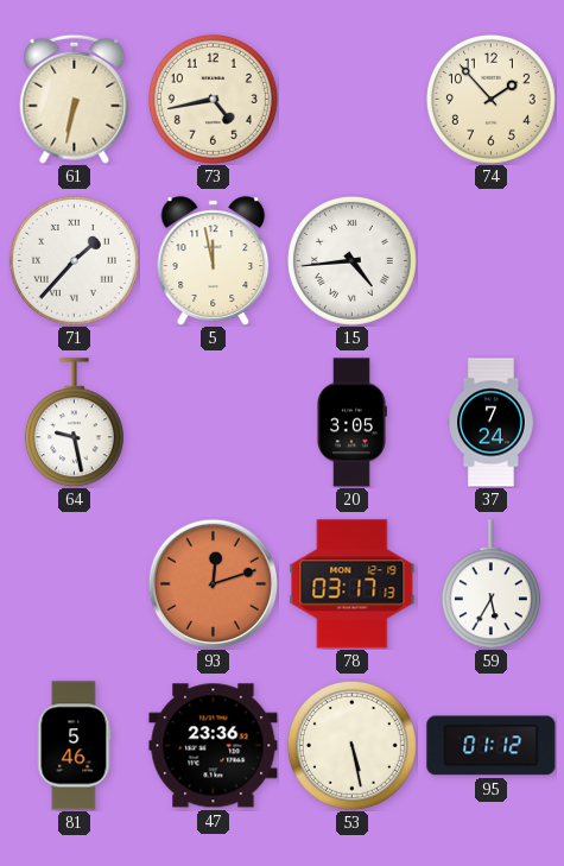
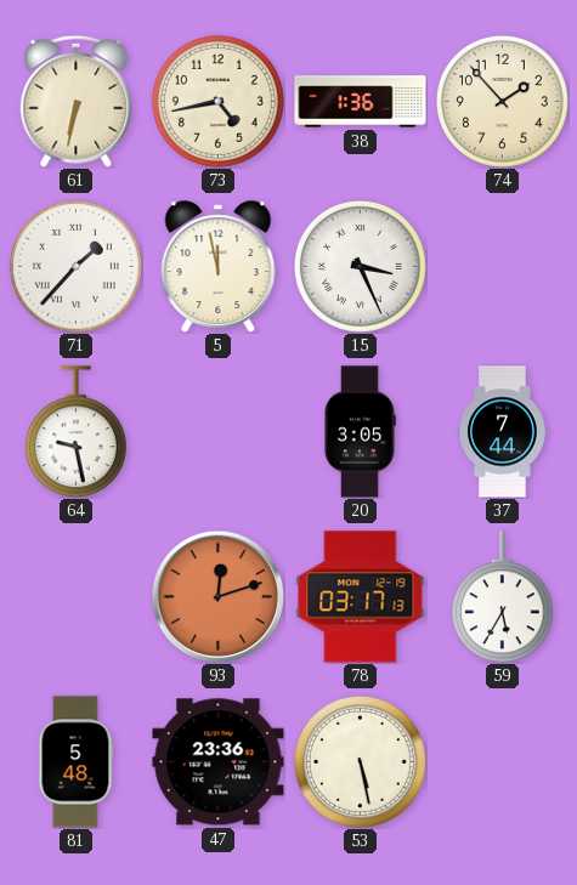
38: none -> 1:36 (361, 102)
15: 4:44 -> 3:26 (360, 266)
37: 7:24 -> 7:44 (503, 432)
81: 5:46 -> 5:48 (75, 762)
95: 01:12 -> none (492, 746)
